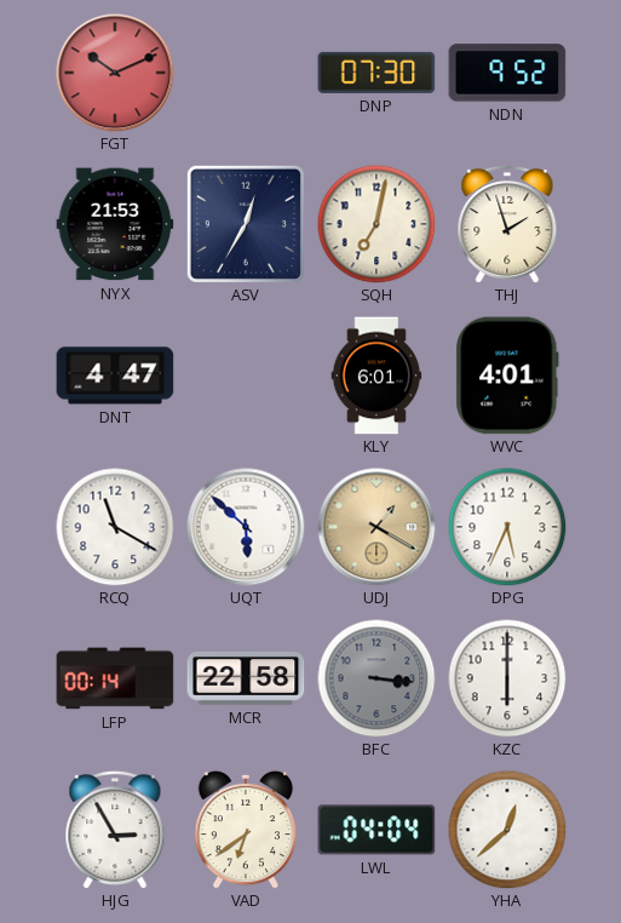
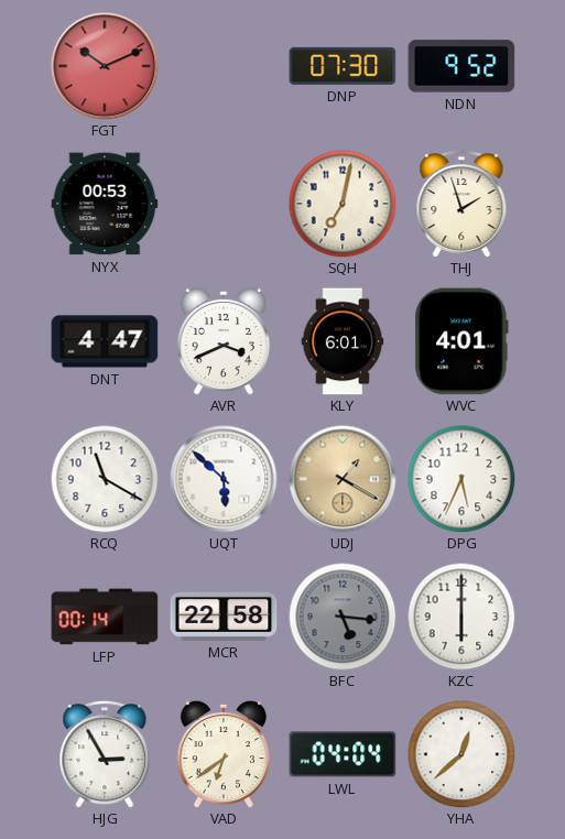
NYX: 21:53 -> 00:53 (105, 204)
ASV: 12:35 -> none (246, 224)
AVR: none -> 3:41 (224, 341)
BFC: 3:16 -> 5:16 (343, 617)
